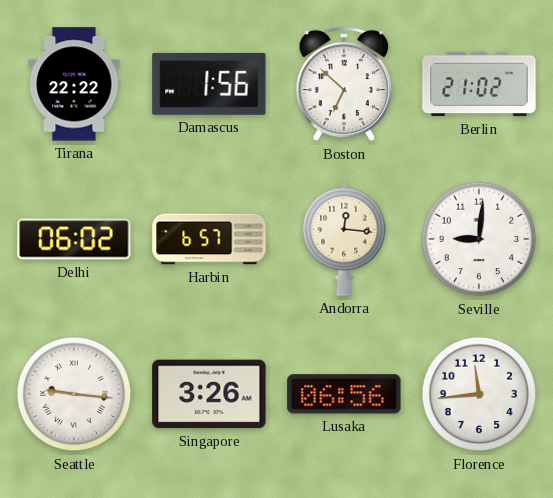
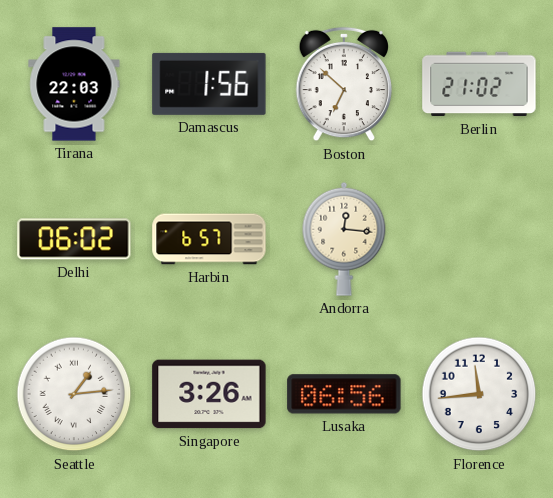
Tirana: 22:22 -> 22:03 (74, 84)
Seville: 9:01 -> none (479, 239)
Seattle: 9:16 -> 1:14 (74, 394)
